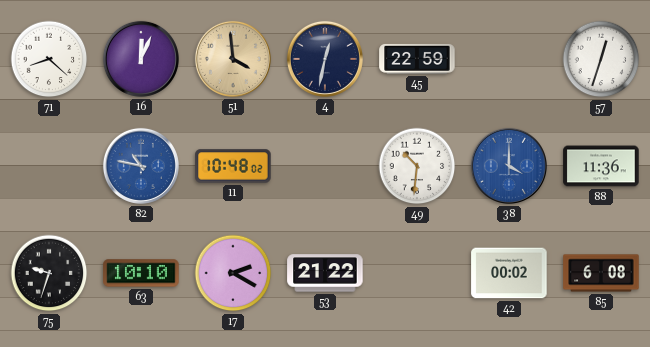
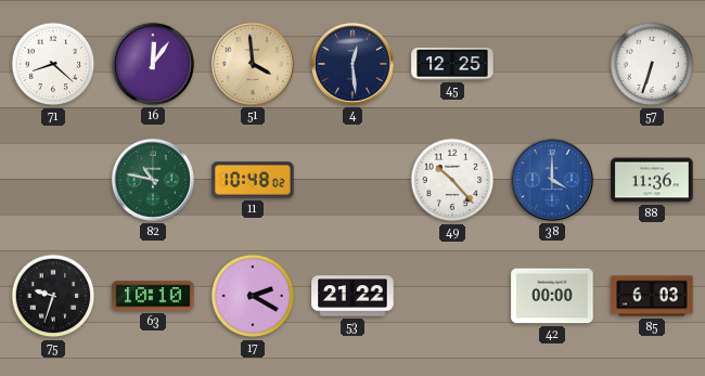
16: 12:04 -> 12:06 (153, 64)
4: 12:32 -> 12:29 (352, 64)
45: 22:59 -> 12:25 (452, 64)
57: 12:33 -> 6:33 (652, 64)
82 dial: blue -> green (153, 180)
49: 10:31 -> 10:23 (452, 180)
42: 00:02 -> 00:00 (552, 296)
85: 6:08 -> 6:03 (652, 296)
